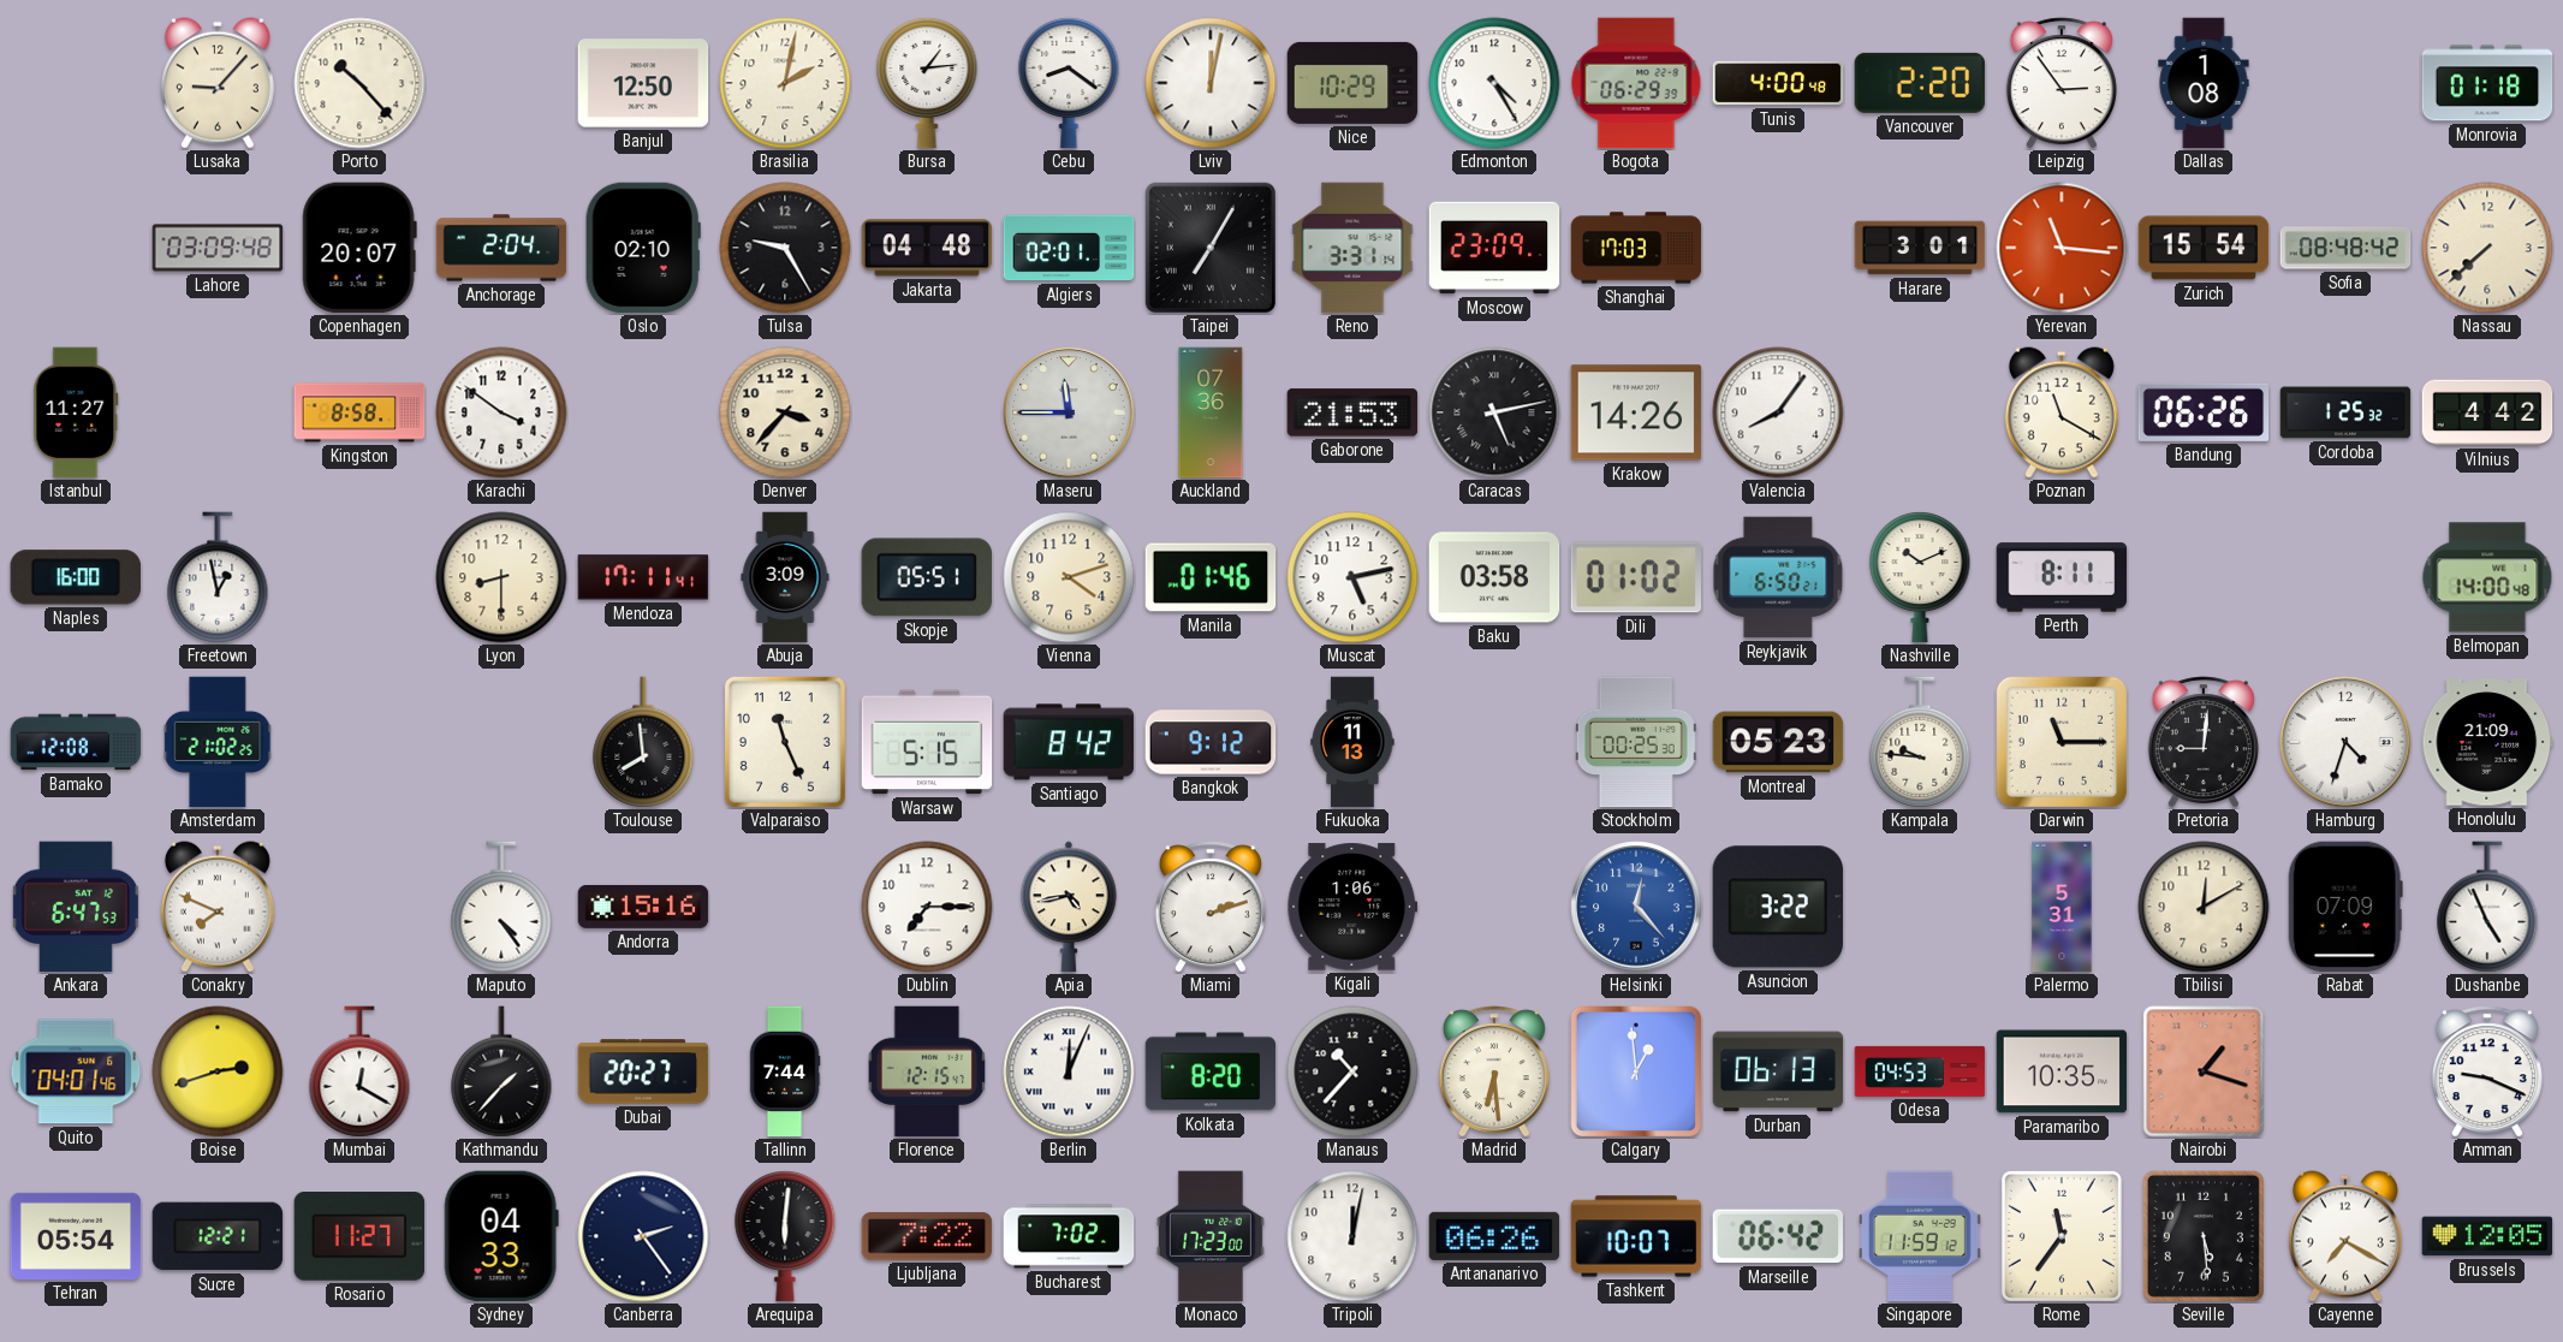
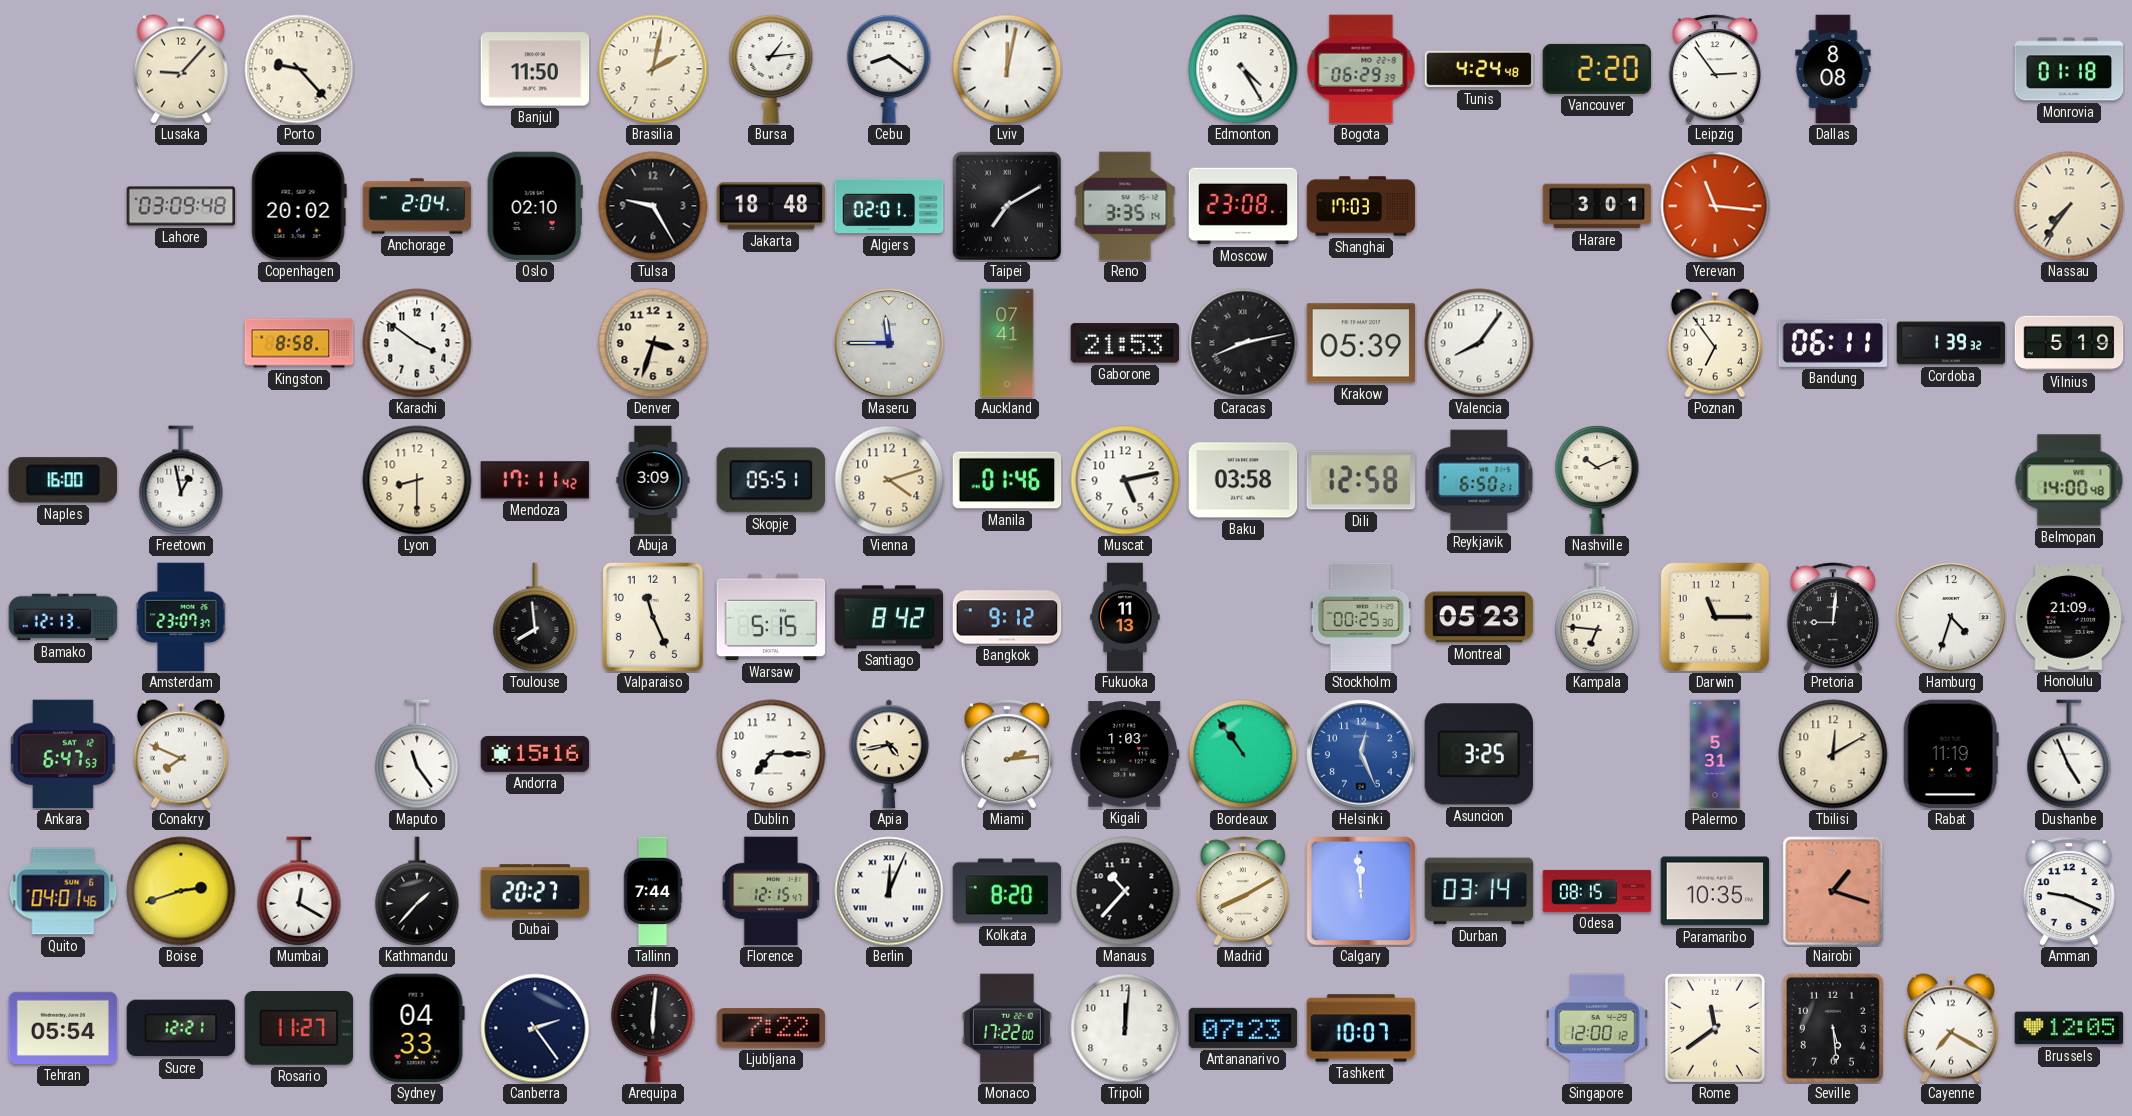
Porto: 10:23 -> 9:23 (299, 69)
Banjul: 12:50 -> 11:50 (535, 69)
Nice: 10:29 -> none (1352, 83)
Tunis: 4:00 -> 4:24 (1479, 69)
Dallas: 1:08 -> 8:08 (1833, 69)
Copenhagen: 20:07 -> 20:02 (299, 206)
Jakarta: 04:48 -> 18:48 (771, 206)
Taipei: 7:05 -> 7:10 (1006, 205)
Reno: 3:31 -> 3:35 (1125, 206)
Moscow: 23:09 -> 23:08 (1243, 206)
Zurich: 15:54 -> none (2204, 248)
Sofia: 08:48 -> none (2345, 248)
Nassau: 7:38 -> 7:36 (2069, 206)
Istanbul: 11:27 -> none (76, 412)
Denver: 3:37 -> 3:33 (653, 343)
Auckland: 07:36 -> 07:41 (1007, 343)
Caracas: 5:13 -> 8:13 (1243, 343)
Krakow: 14:26 -> 05:39 (1361, 343)
Poznan: 11:20 -> 6:54 (1715, 343)
Bandung: 06:26 -> 06:11 (1833, 343)
Cordoba: 1:25 -> 1:39 (1951, 343)
Vilnius: 4:42 -> 5:19 (2069, 343)
Mendoza: 17:11:41 -> 17:11:42 (535, 480)
Dili: 01:02 -> 12:58 (1361, 480)
Perth: 8:11 -> none (2062, 577)
Bamako: 12:08 -> 12:13 (63, 617)
Amsterdam: 21:02 -> 23:07 (181, 617)
Kampala: 9:46 -> 6:46 (1597, 617)
Maputo: 4:24 -> 11:24 (417, 754)
Miami: 2:12 -> 2:14 (1007, 754)
Kigali: 1:06 -> 1:03 (1125, 754)
Bordeaux: none -> 10:54 (1243, 754)
Helsinki: 12:23 -> 12:26 (1361, 754)
Asuncion: 3:22 -> 3:25 (1479, 754)
Rabat: 07:09 -> 11:19 (1951, 754)
Madrid: 6:29 -> 8:10 (1243, 891)
Calgary: 12:59 -> 11:59 (1361, 891)
Durban: 06:13 -> 03:14 (1479, 891)
Odesa: 04:53 -> 08:15 (1597, 891)
Bucharest: 7:02 -> none (1069, 1236)
Monaco: 17:23 -> 17:22 (1007, 1028)
Tripoli: 12:02 -> 12:01 (1125, 1028)
Antananarivo: 06:26 -> 07:23 (1243, 1028)
Marseille: 06:42 -> none (1777, 1236)
Singapore: 11:59 -> 12:00 (1597, 1028)
Rome: 11:36 -> 11:39 (1715, 1028)
